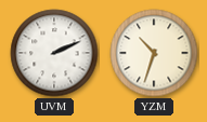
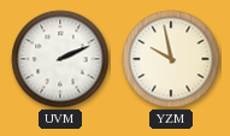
YZM: 10:33 -> 9:58 (171, 59)
